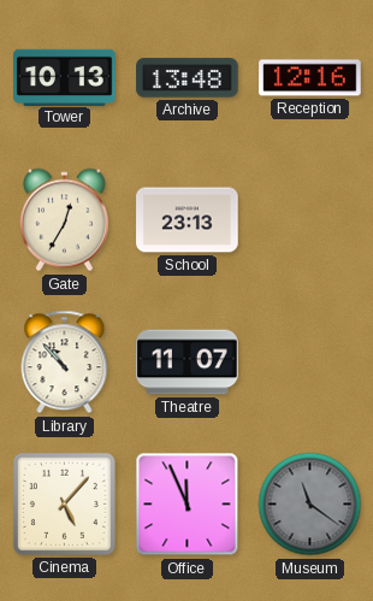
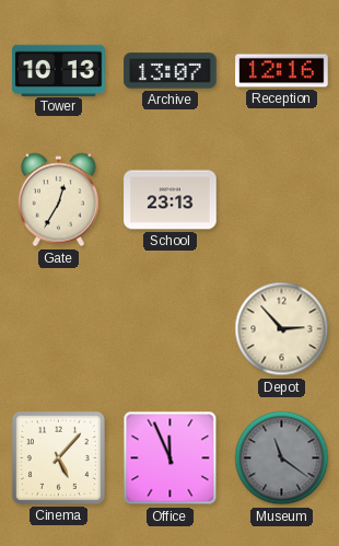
Archive: 13:48 -> 13:07 (171, 71)
Library: 10:53 -> none (65, 363)
Theatre: 11:07 -> none (188, 363)
Depot: none -> 2:53 (282, 329)
